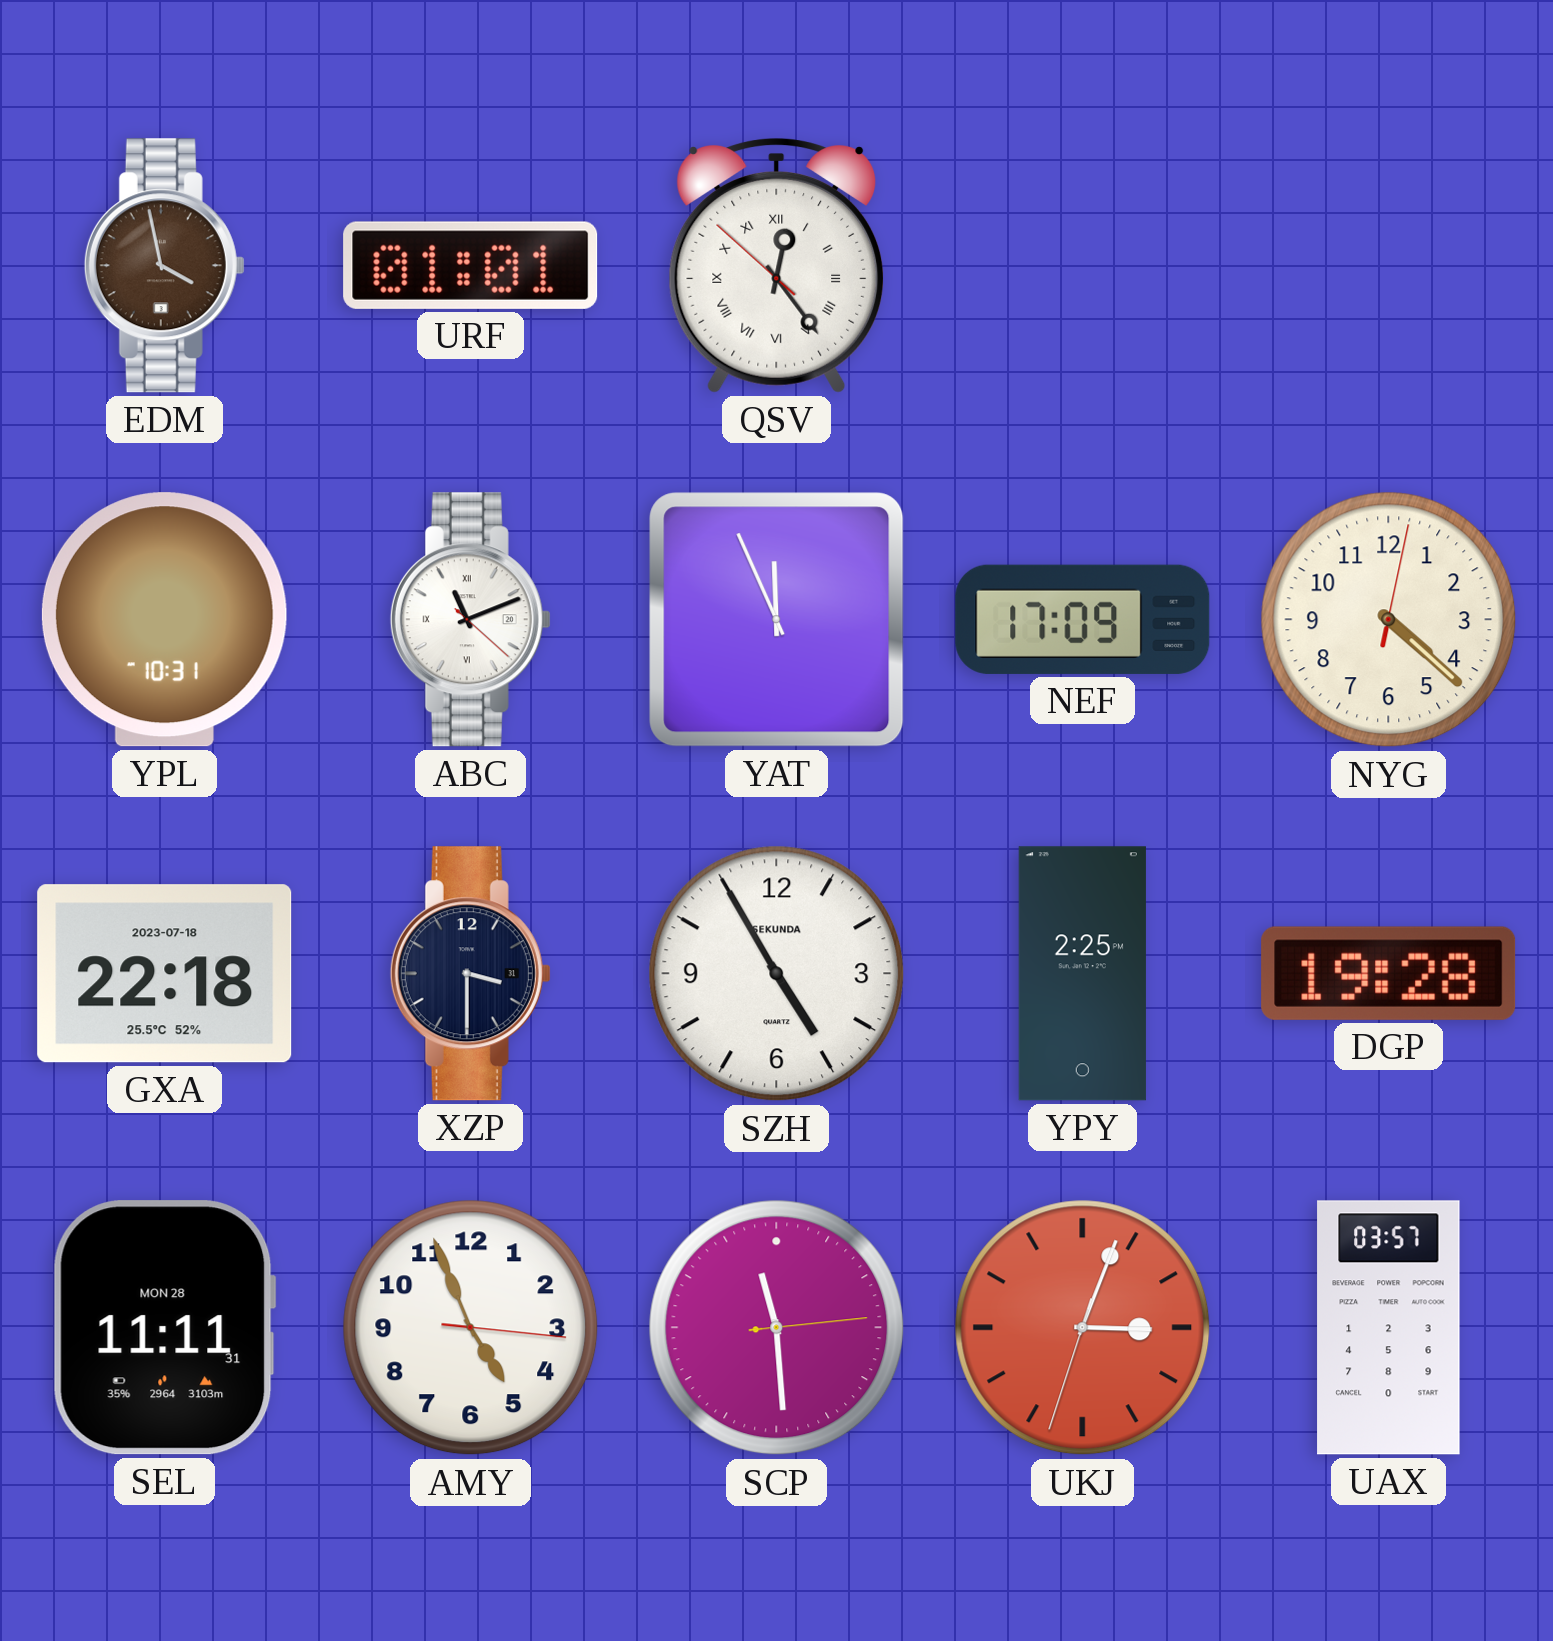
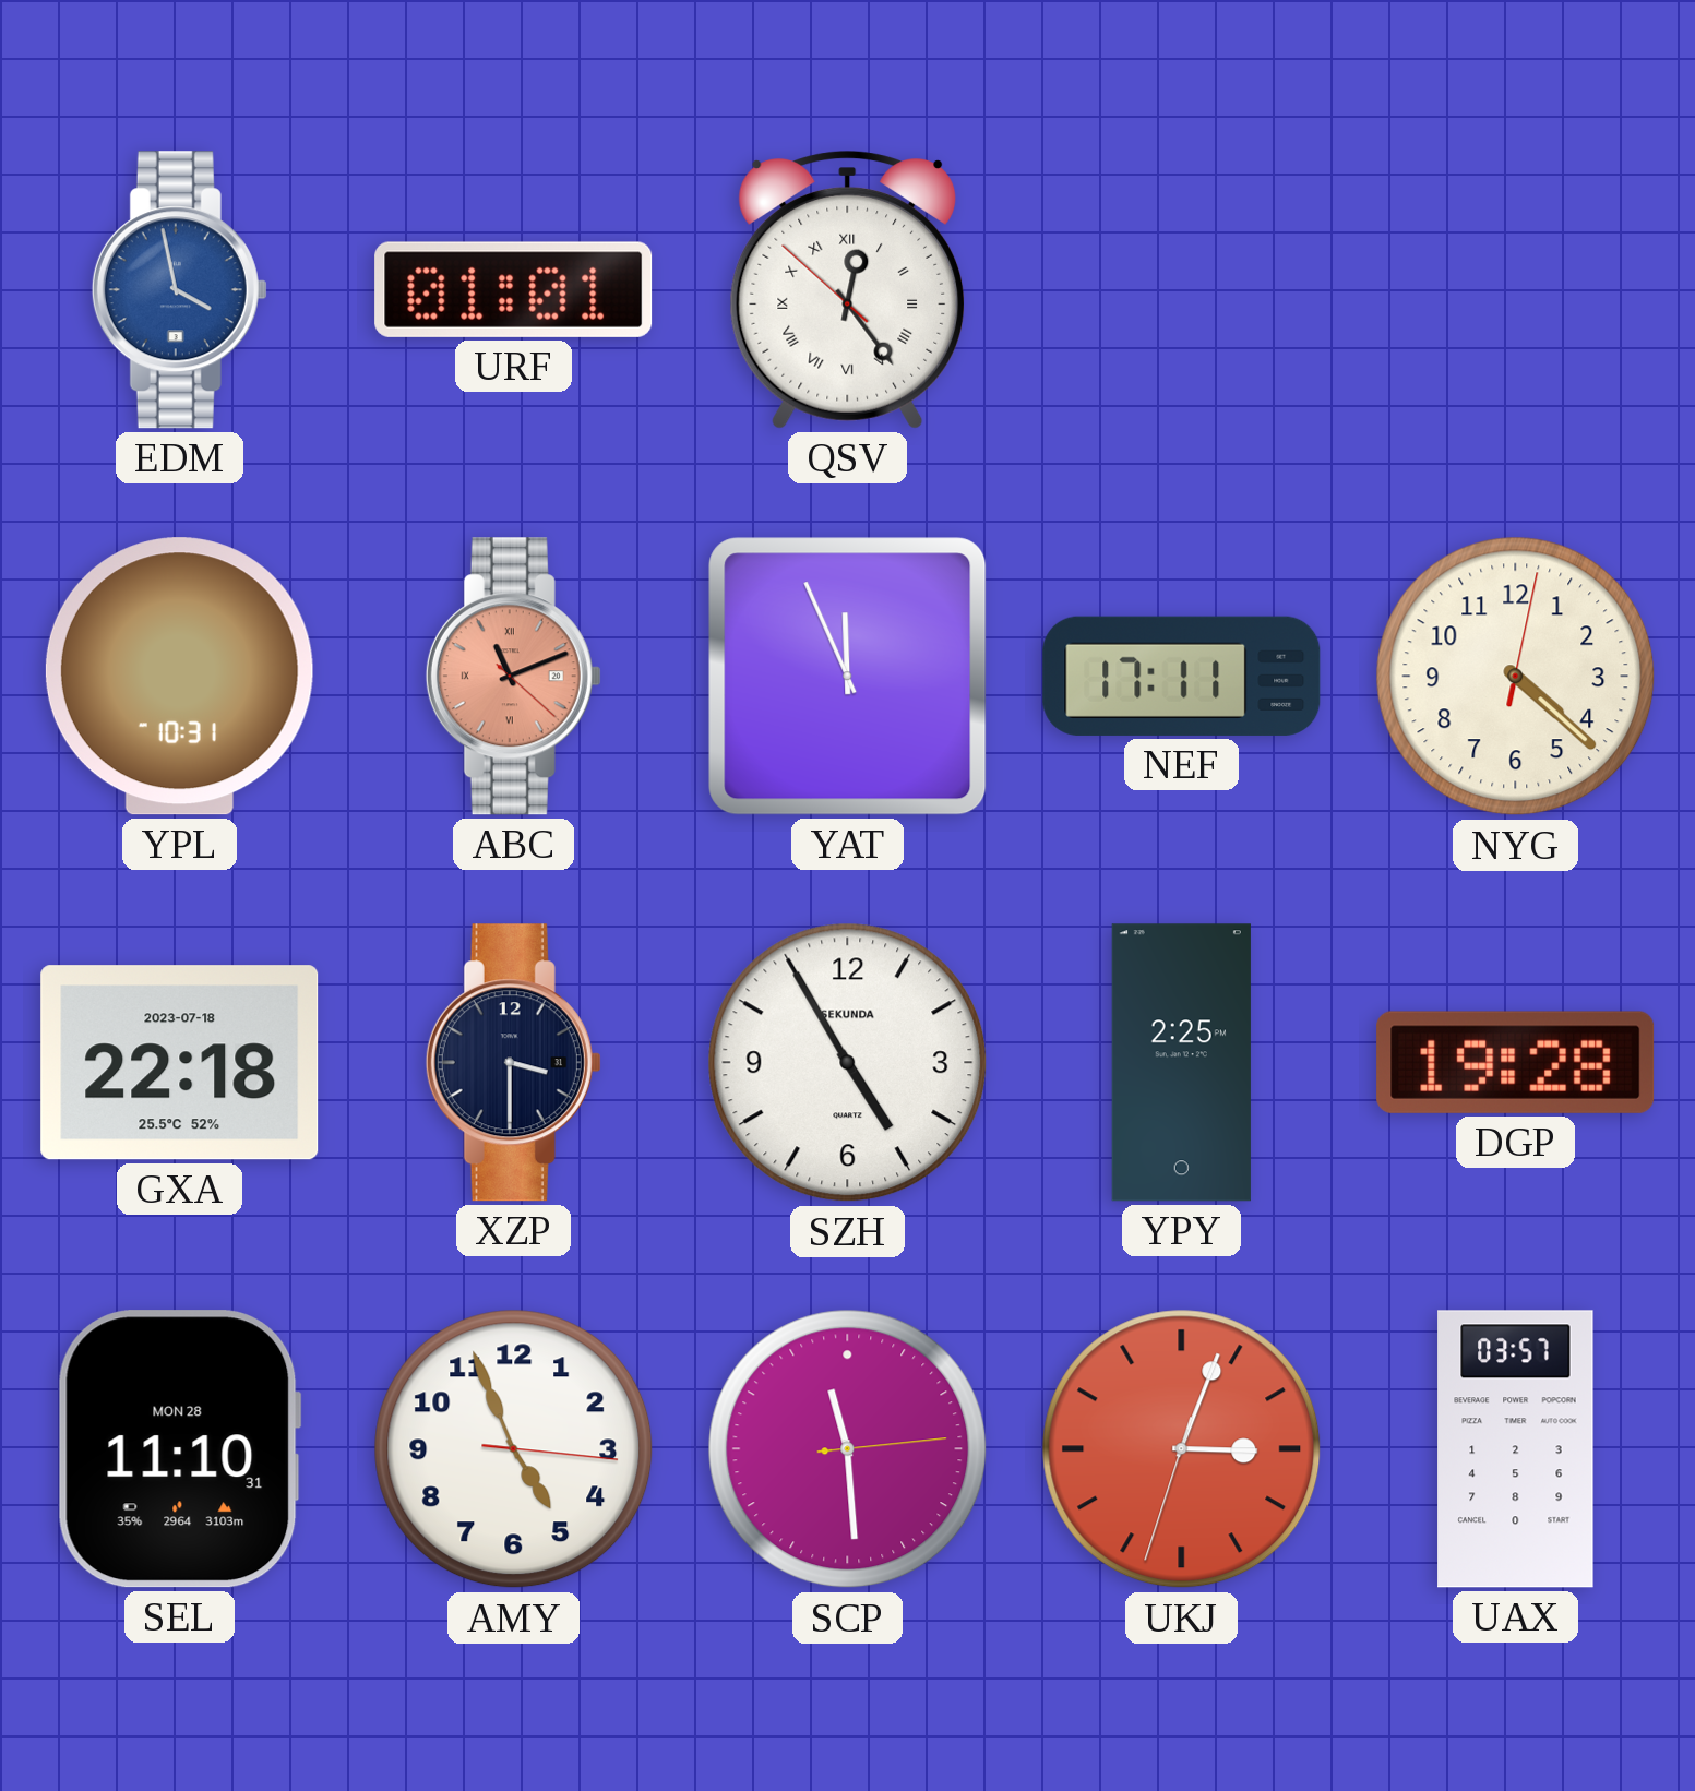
EDM dial: brown -> blue (179, 290)
ABC dial: white -> salmon (513, 677)
NEF: 17:09 -> 17:11 (1182, 676)
SEL: 11:11 -> 11:10 (179, 1449)
